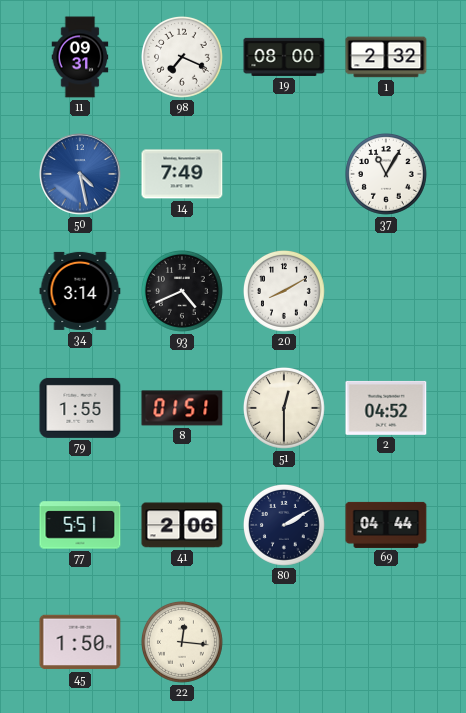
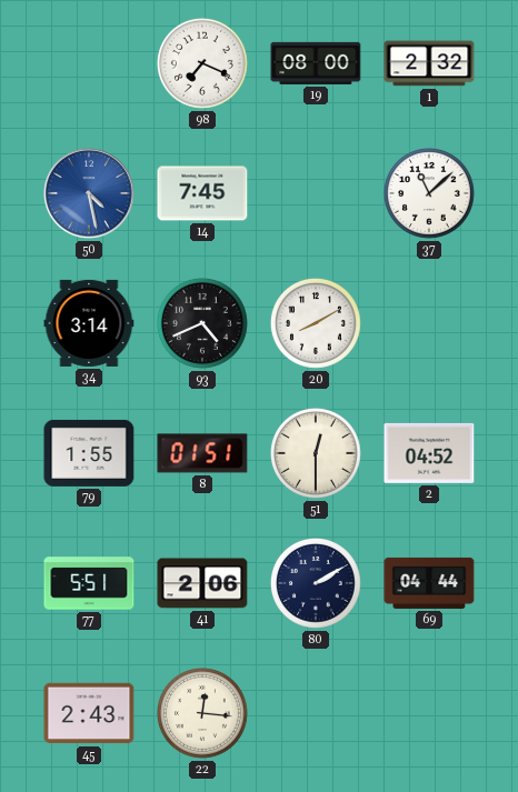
11: 09:31 -> none (80, 57)
14: 7:49 -> 7:45 (202, 193)
37: 11:05 -> 11:08 (430, 194)
45: 1:50 -> 2:43 (89, 713)
